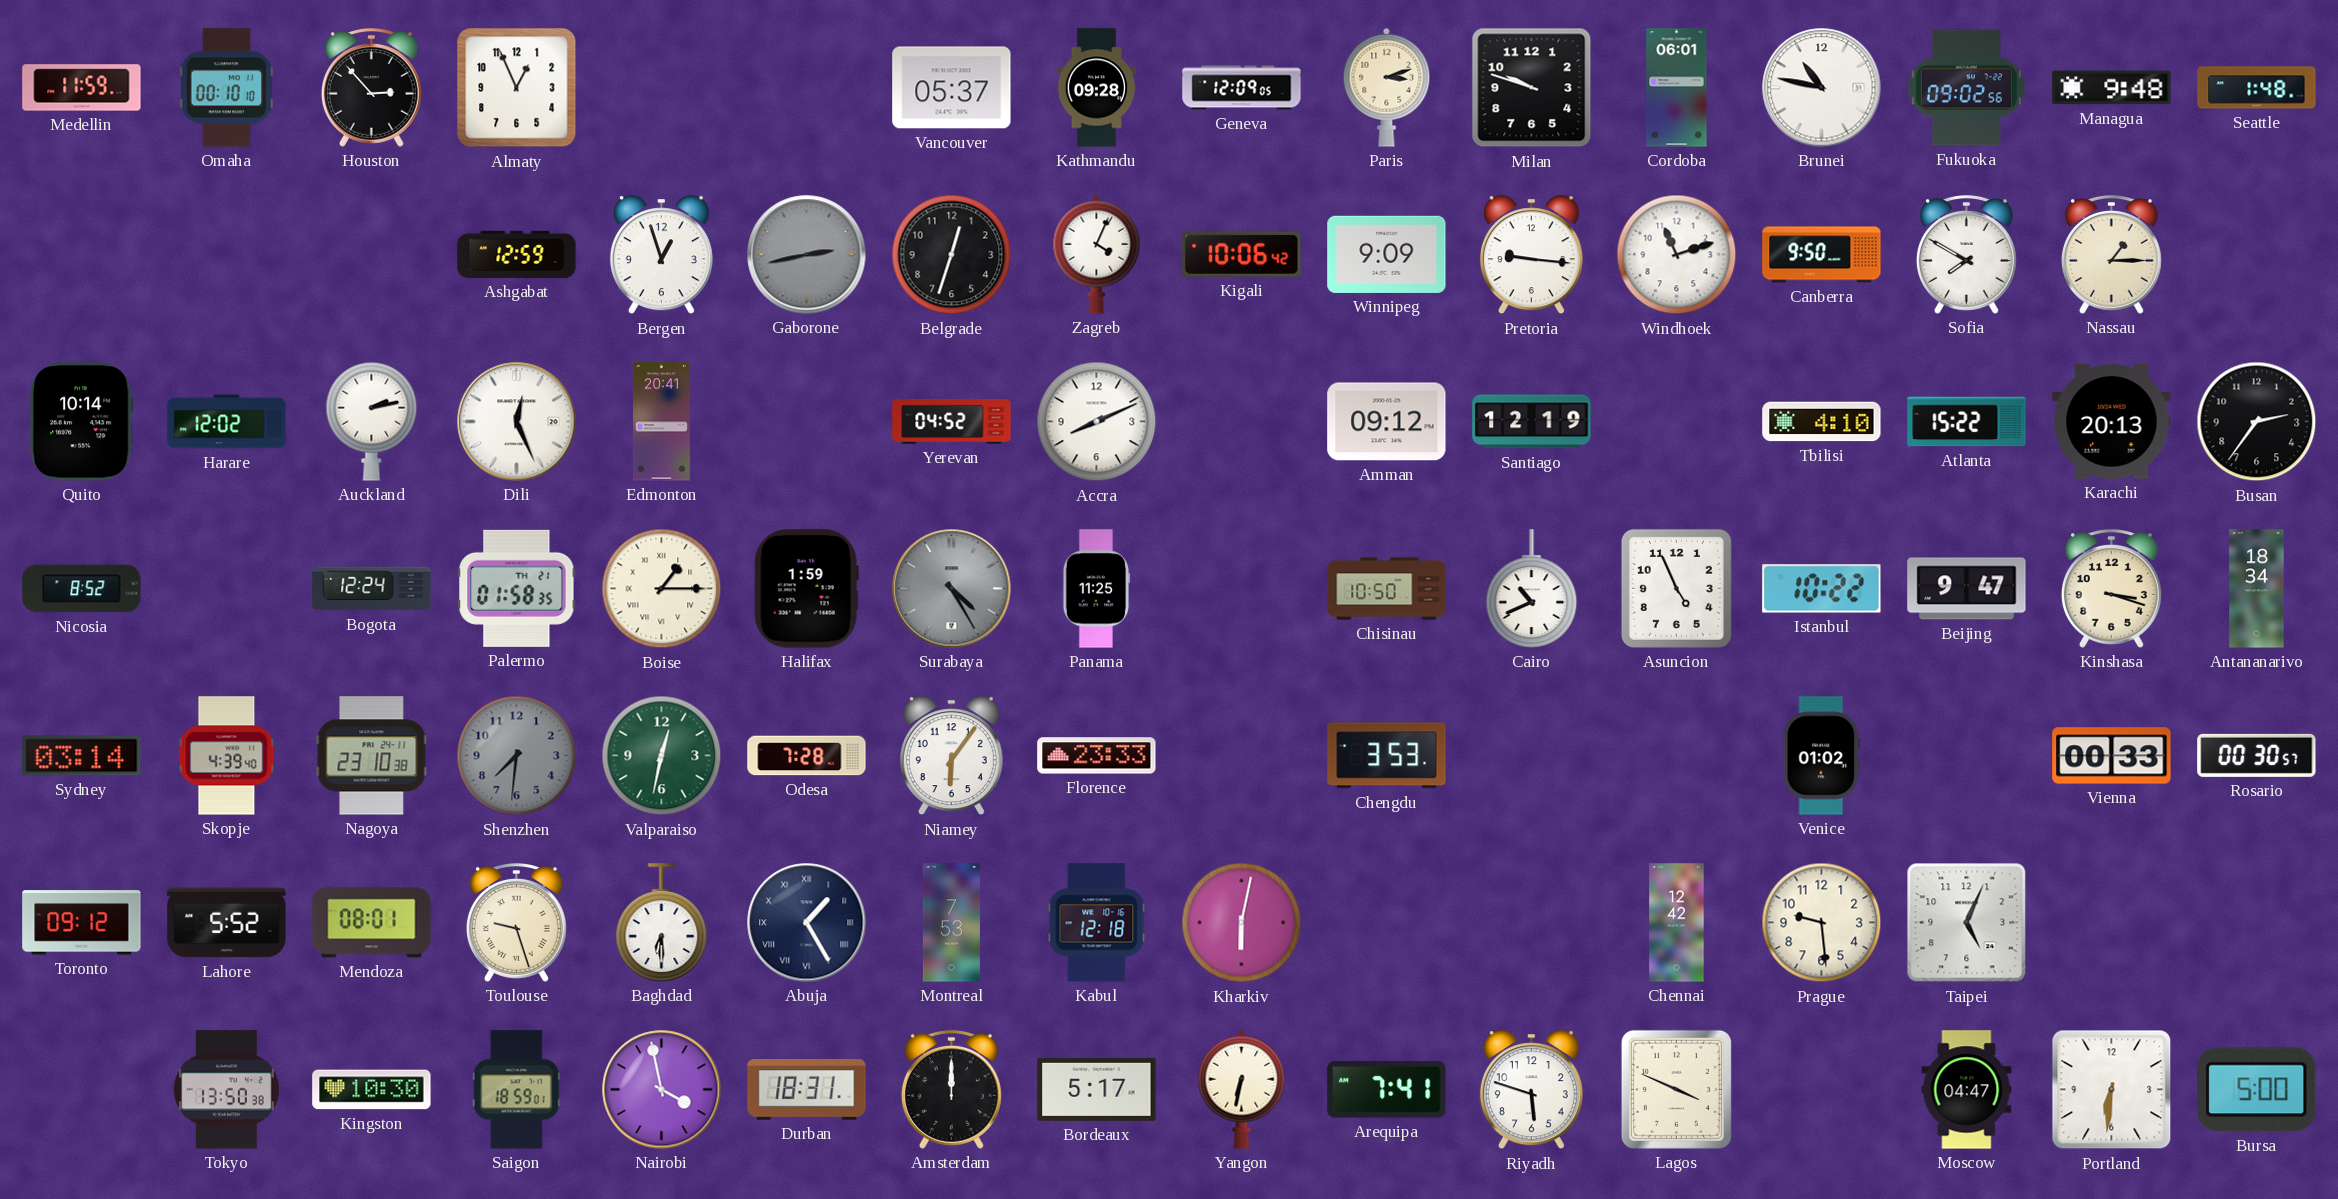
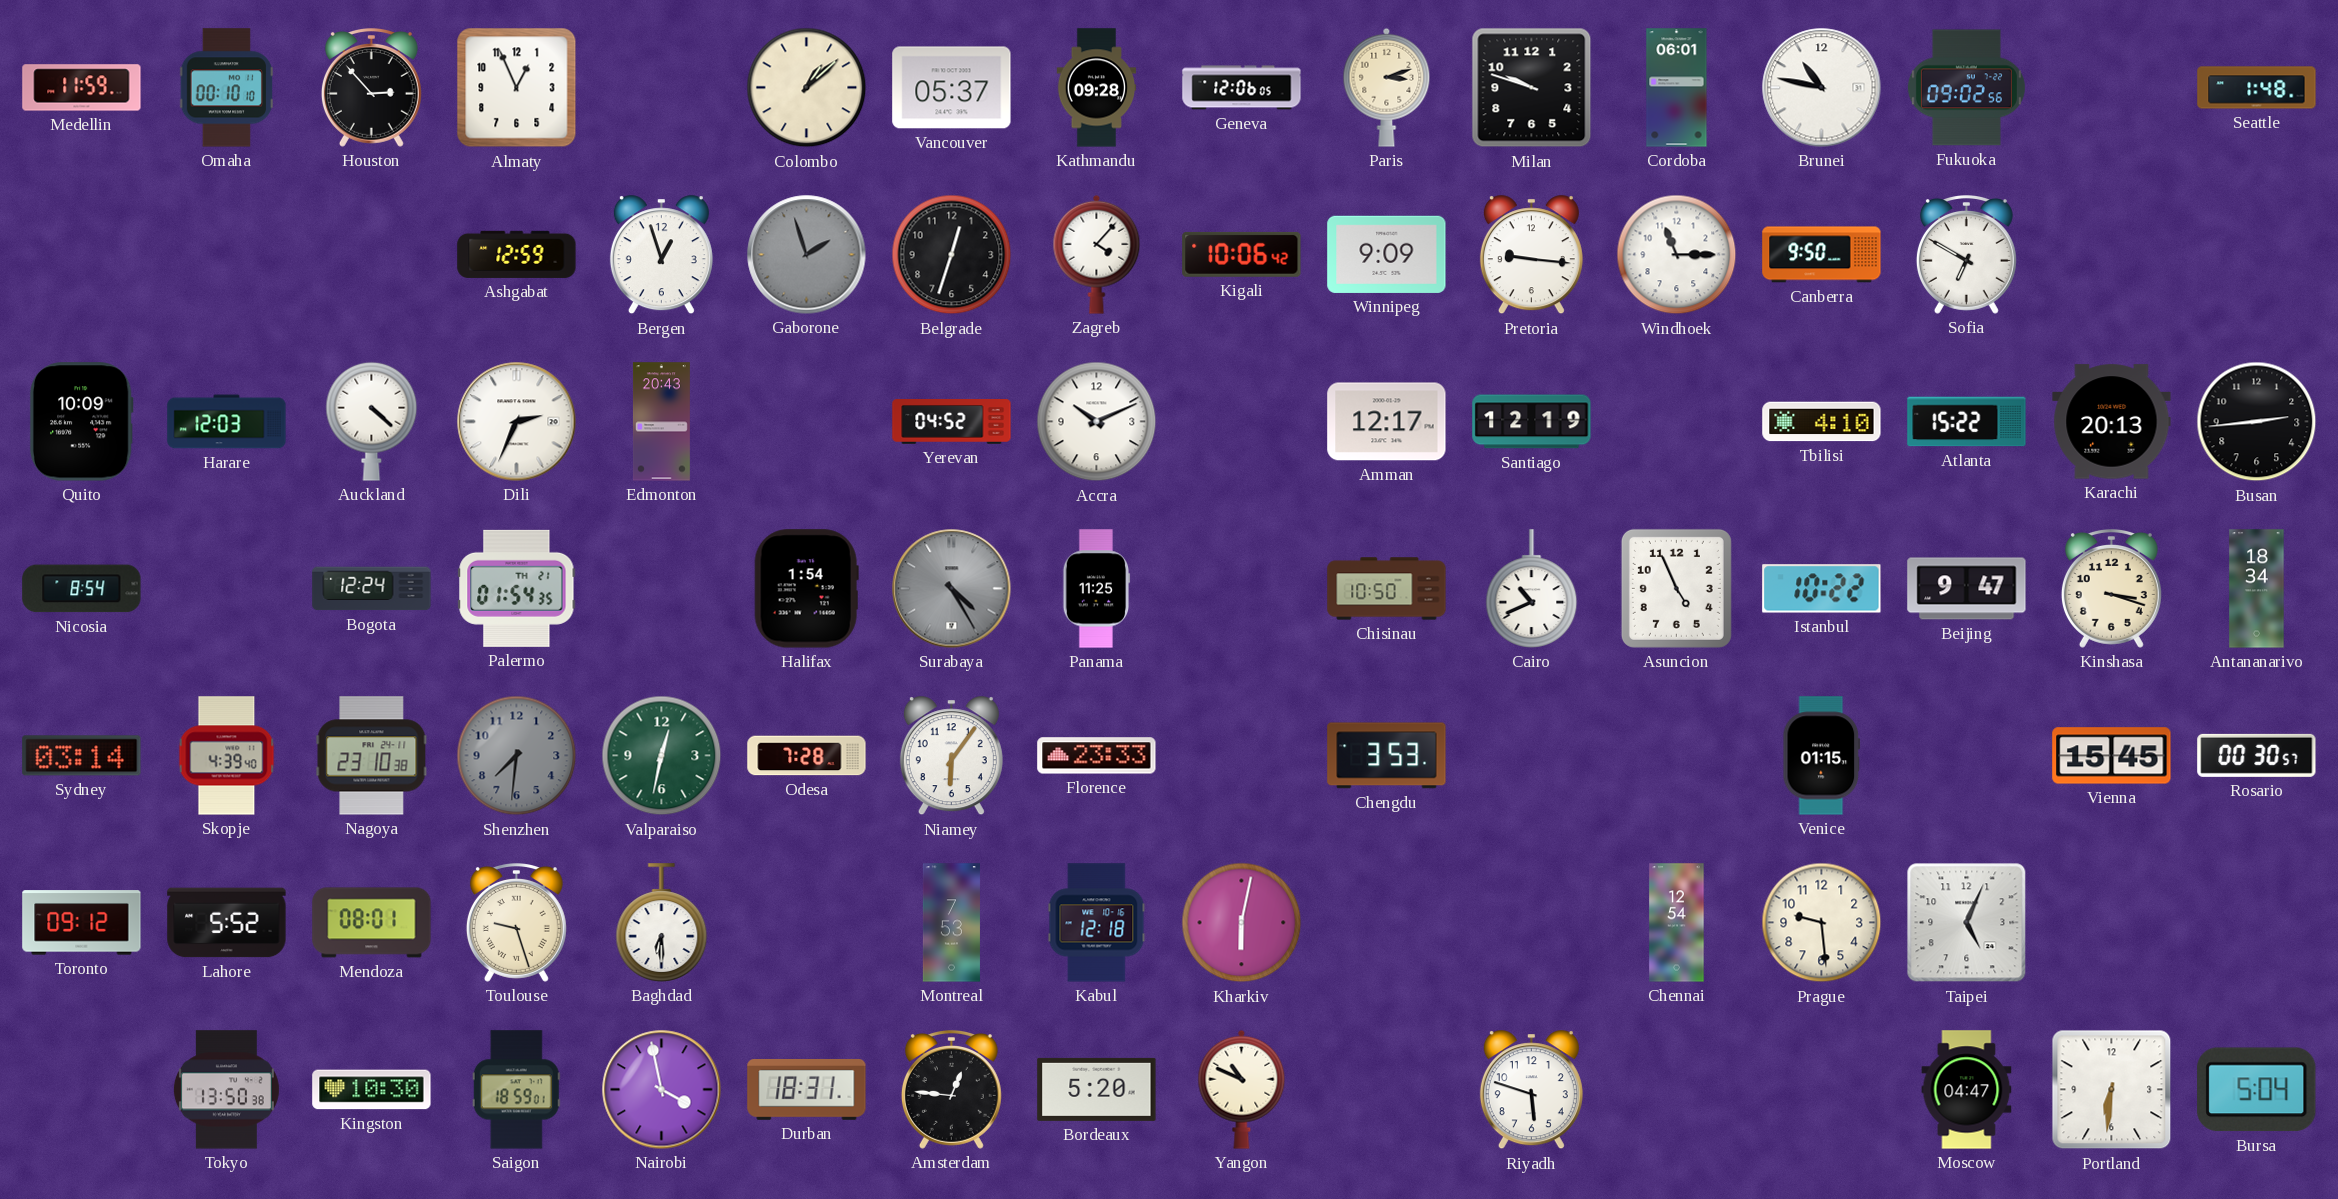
Colombo: none -> 1:08 (807, 88)
Geneva: 12:09 -> 12:06 (1242, 88)
Managua: 9:48 -> none (2112, 88)
Gaborone: 2:43 -> 1:57 (807, 255)
Zagreb: 4:04 -> 4:07 (1097, 254)
Windhoek: 11:12 -> 11:15 (1677, 255)
Sofia: 7:50 -> 6:50 (1966, 255)
Nassau: 1:15 -> none (2111, 255)
Quito: 10:14 -> 10:09 (81, 422)
Harare: 12:02 -> 12:03 (227, 422)
Auckland: 2:13 -> 4:22 (372, 421)
Dili: 12:26 -> 2:34 (517, 422)
Edmonton: 20:41 -> 20:43 (661, 422)
Accra: 8:11 -> 10:11 (1097, 422)
Amman: 09:12 -> 12:17 (1387, 422)
Busan: 2:36 -> 2:44 (2257, 422)
Nicosia: 8:52 -> 8:54 (82, 589)
Palermo: 01:58 -> 01:54 (517, 588)
Boise: 1:15 -> none (662, 589)
Halifax: 1:59 -> 1:54 (806, 589)
Venice: 01:02 -> 01:15 (1822, 756)
Vienna: 00:33 -> 15:45 (2112, 756)
Abuja: 1:25 -> none (807, 923)
Chennai: 12:42 -> 12:54 (1677, 923)
Amsterdam: 12:00 -> 12:46 (951, 1090)
Bordeaux: 5:17 -> 5:20 (1097, 1089)
Yangon: 6:32 -> 10:49 (1242, 1089)
Arequipa: 7:41 -> none (1387, 1090)
Lagos: 3:49 -> none (1676, 1089)
Bursa: 5:00 -> 5:04 (2257, 1090)
